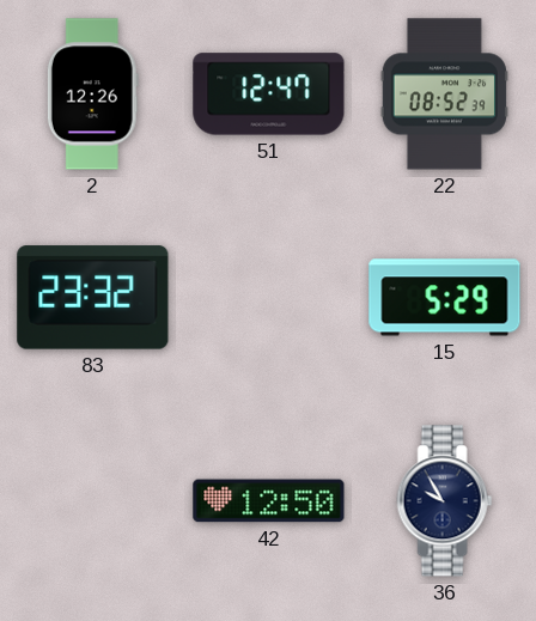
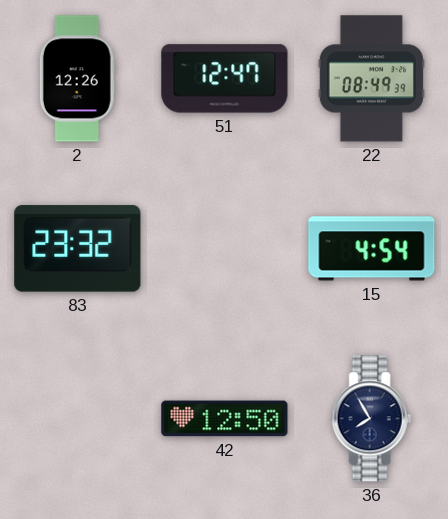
22: 08:52 -> 08:49 (371, 79)
15: 5:29 -> 4:54 (372, 249)
36: 9:55 -> 7:55 (372, 419)
